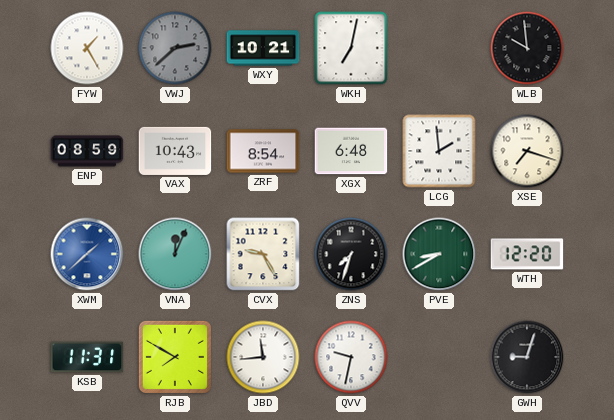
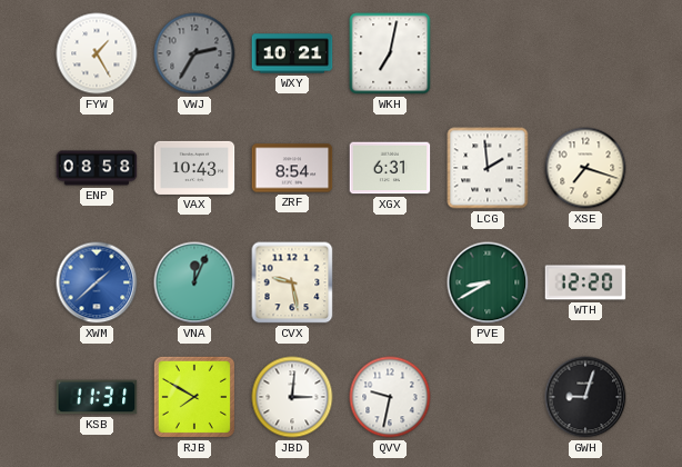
VWJ: 2:38 -> 2:35 (194, 53)
WLB: 9:59 -> none (527, 48)
ENP: 08:59 -> 08:58 (97, 168)
XGX: 6:48 -> 6:31 (390, 168)
CVX: 9:25 -> 9:28 (292, 282)
ZNS: 7:33 -> none (351, 254)
JBD: 11:44 -> 3:01 (292, 397)
